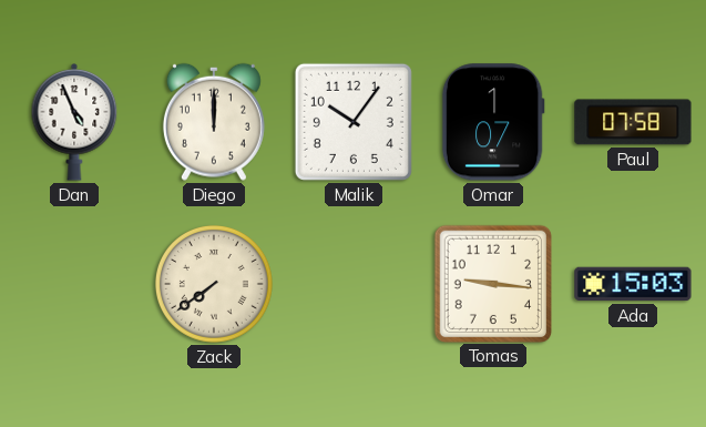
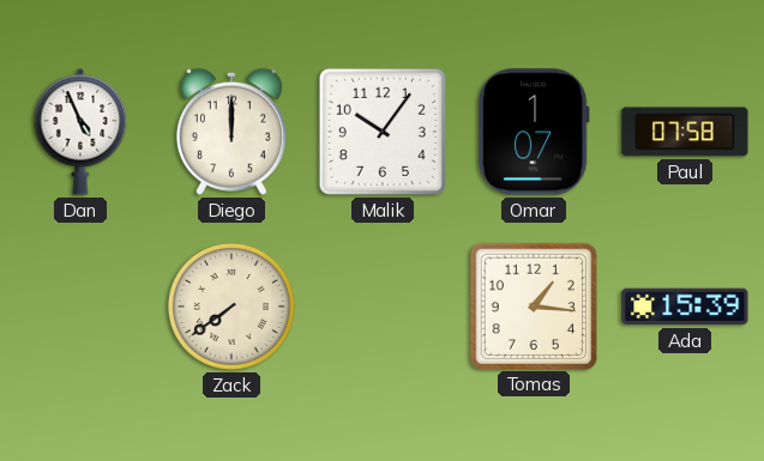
Tomas: 9:16 -> 1:16 (533, 305)
Ada: 15:03 -> 15:39 (685, 307)
